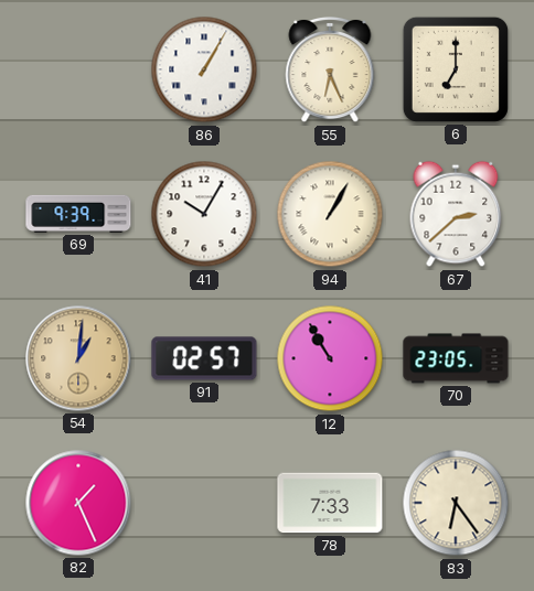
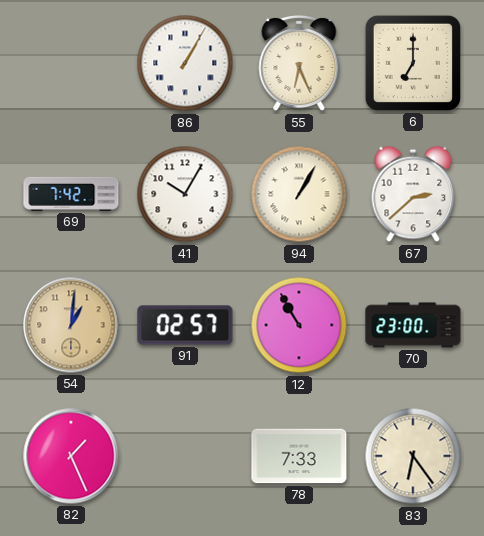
69: 9:39 -> 7:42 (71, 194)
70: 23:05 -> 23:00 (413, 325)
